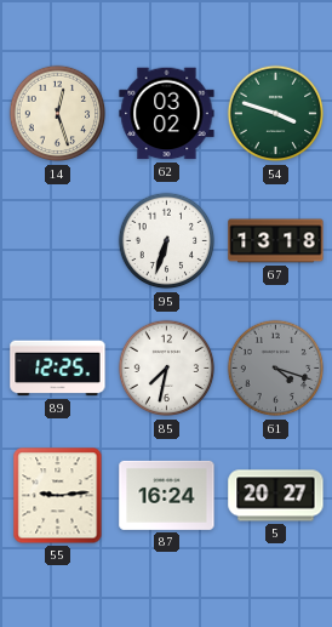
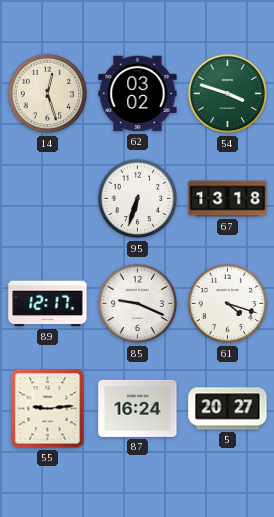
89: 12:25 -> 12:17 (48, 304)
85: 7:32 -> 9:19 (138, 304)
61 dial: grey -> white (228, 304)
